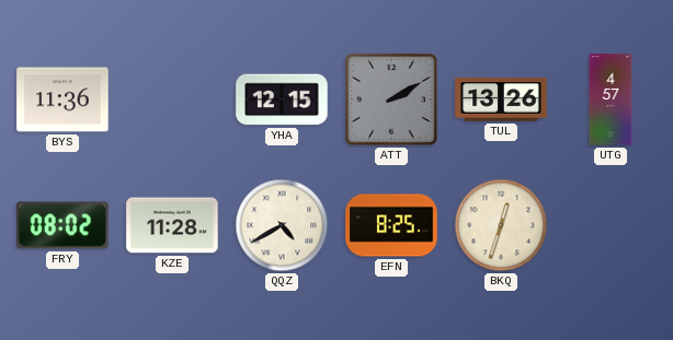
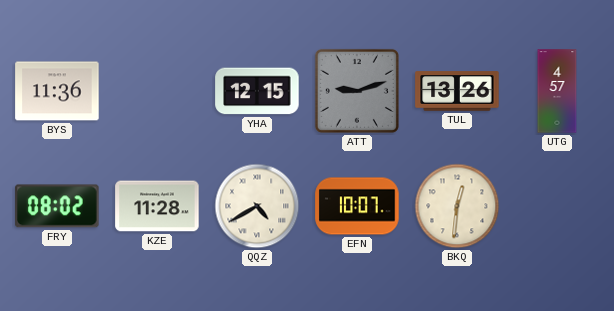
ATT: 2:10 -> 9:12 (357, 91)
EFN: 8:25 -> 10:07 (357, 206)
BKQ: 12:33 -> 12:31 (457, 206)
